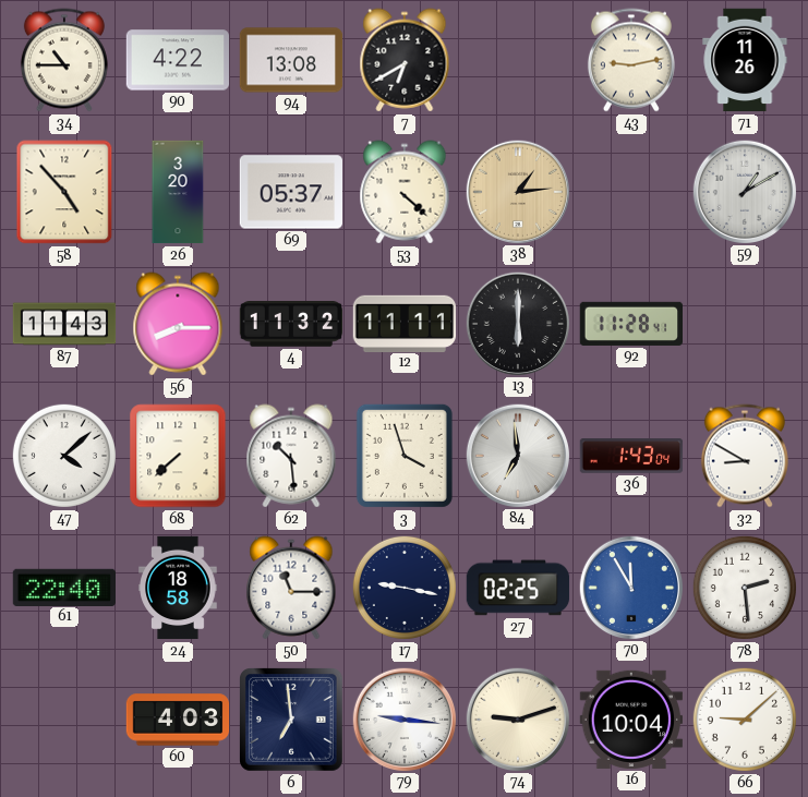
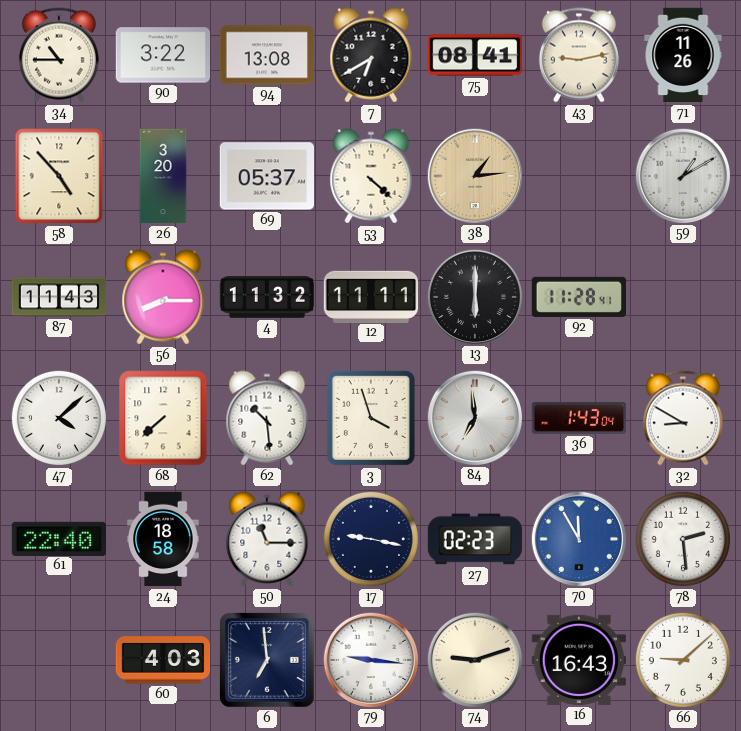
90: 4:22 -> 3:22 (163, 55)
75: none -> 08:41 (475, 55)
27: 02:25 -> 02:23 (475, 539)
16: 10:04 -> 16:43 (578, 660)
